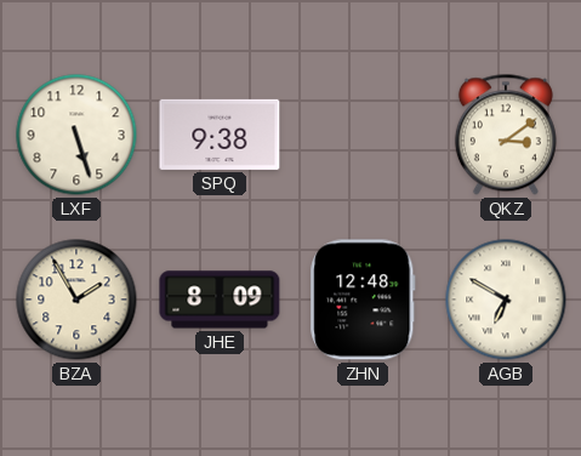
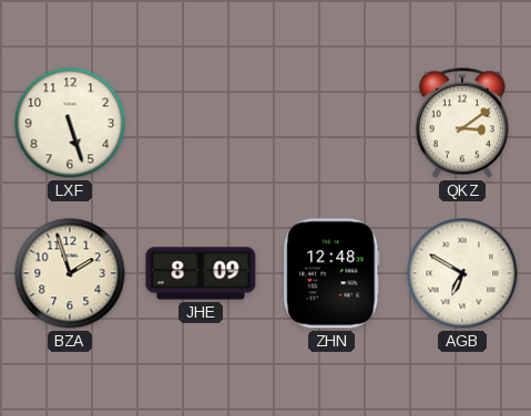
SPQ: 9:38 -> none (220, 135)
BZA: 1:55 -> 1:57 (70, 273)
